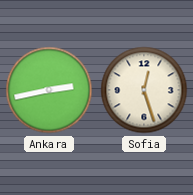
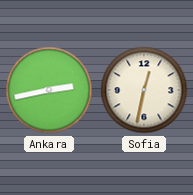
Sofia: 12:27 -> 12:32 (144, 90)
